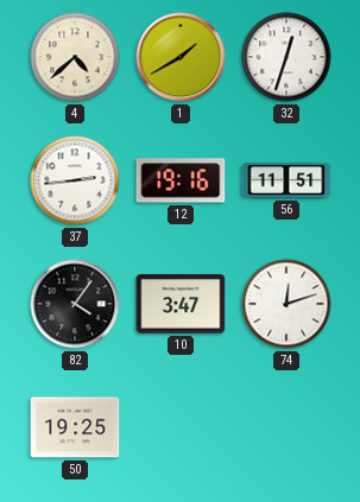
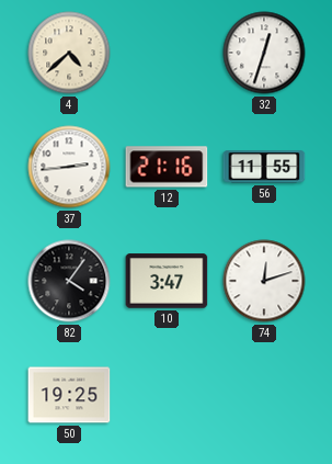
1: 1:40 -> none (181, 57)
12: 19:16 -> 21:16 (167, 167)
56: 11:51 -> 11:55 (264, 167)
